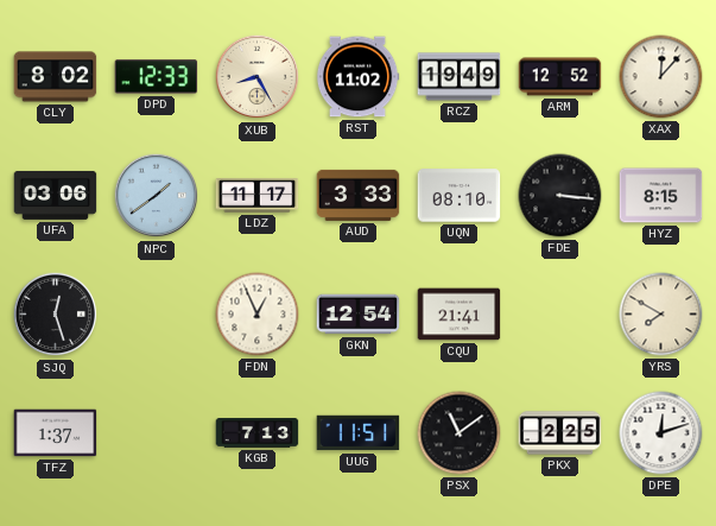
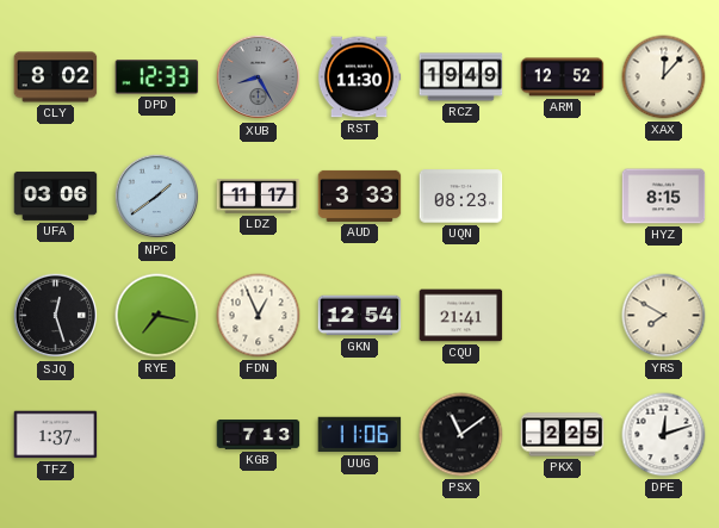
XUB dial: cream -> grey (259, 77)
RST: 11:02 -> 11:30 (359, 77)
UQN: 08:10 -> 08:23 (461, 197)
FDE: 3:16 -> none (560, 196)
RYE: none -> 7:17 (157, 316)
UUG: 11:51 -> 11:06 (360, 435)
